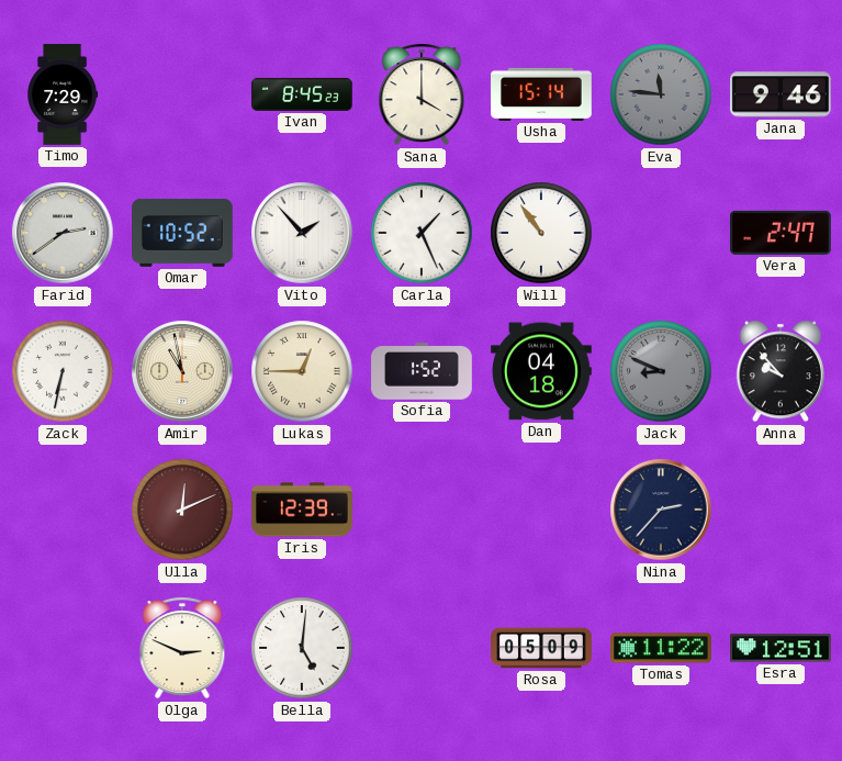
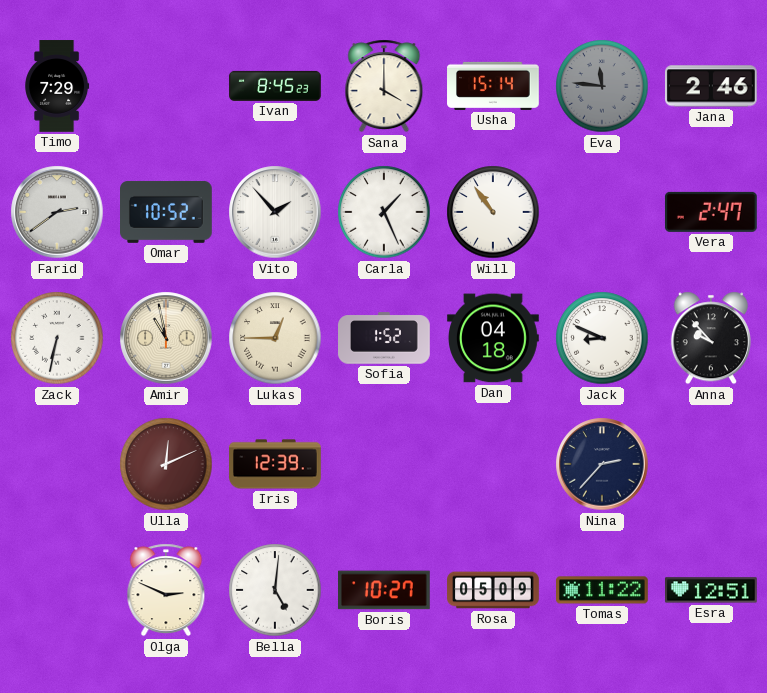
Jana: 9:46 -> 2:46 (712, 86)
Jack dial: grey -> white (602, 338)
Boris: none -> 10:27 (385, 590)
